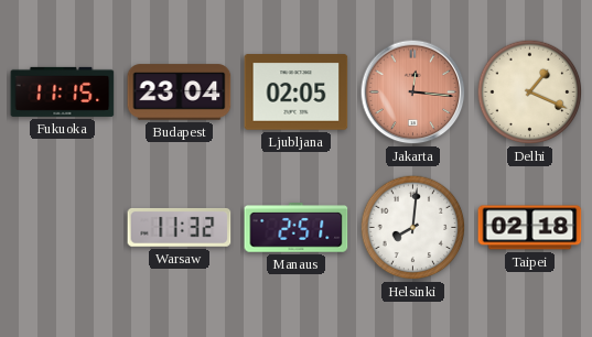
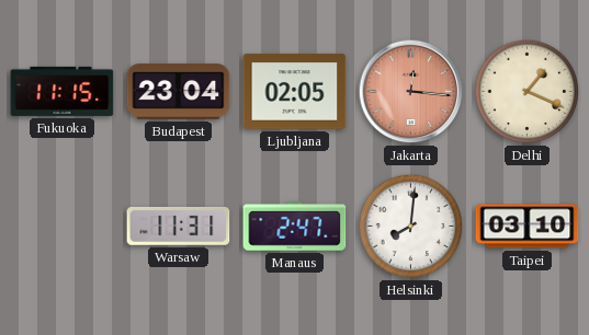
Warsaw: 11:32 -> 11:31 (179, 227)
Manaus: 2:51 -> 2:47 (295, 227)
Taipei: 02:18 -> 03:10 (528, 227)
